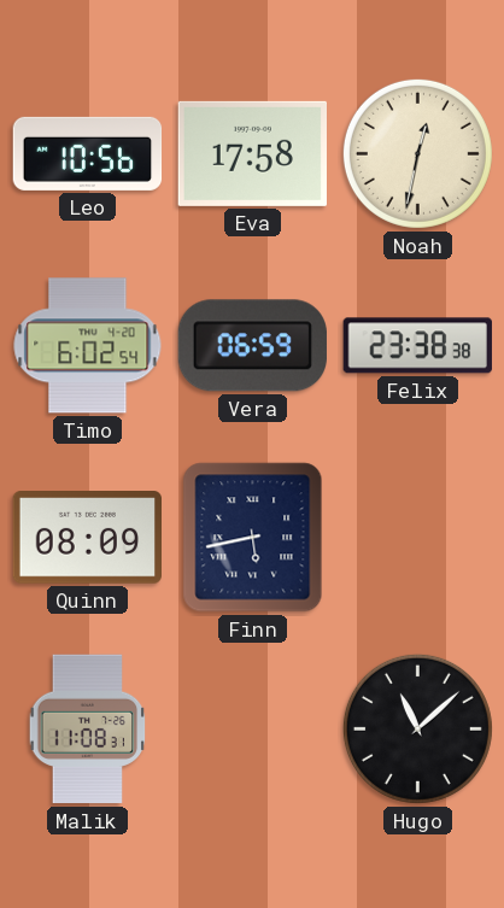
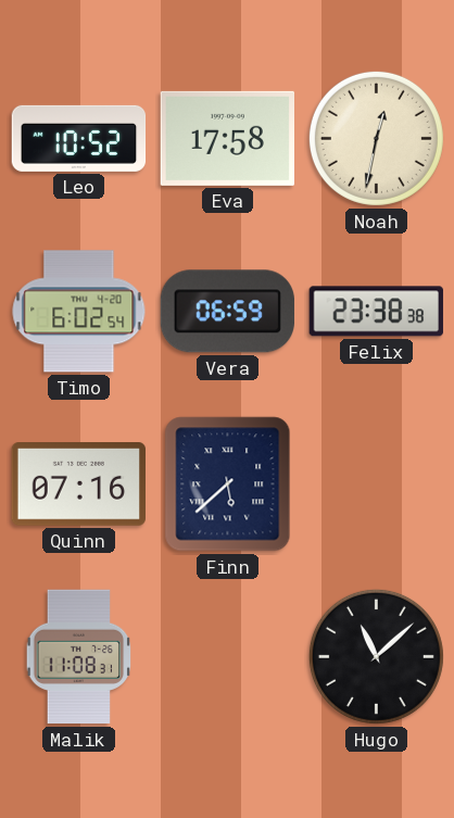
Leo: 10:56 -> 10:52 (79, 138)
Quinn: 08:09 -> 07:16 (78, 484)
Finn: 5:43 -> 5:38 (228, 484)
